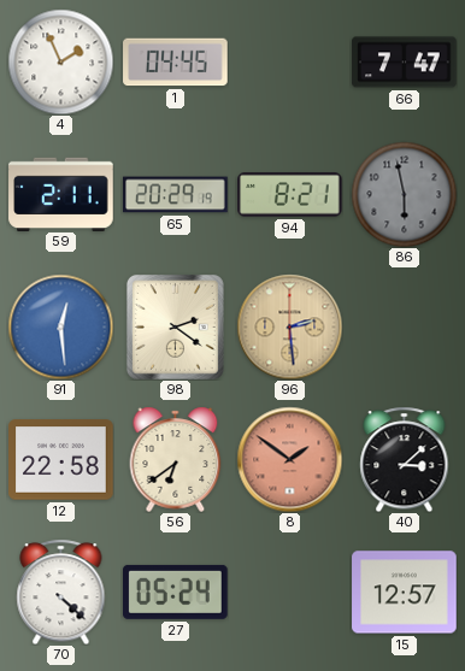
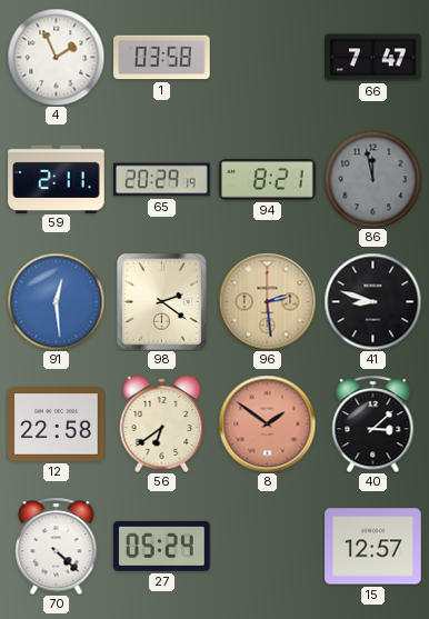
1: 04:45 -> 03:58 (162, 58)
86: 5:58 -> 11:58 (372, 179)
41: none -> 8:48 (372, 301)
